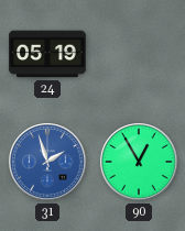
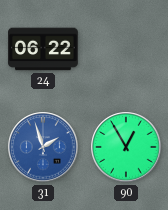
24: 05:19 -> 06:22 (43, 49)
